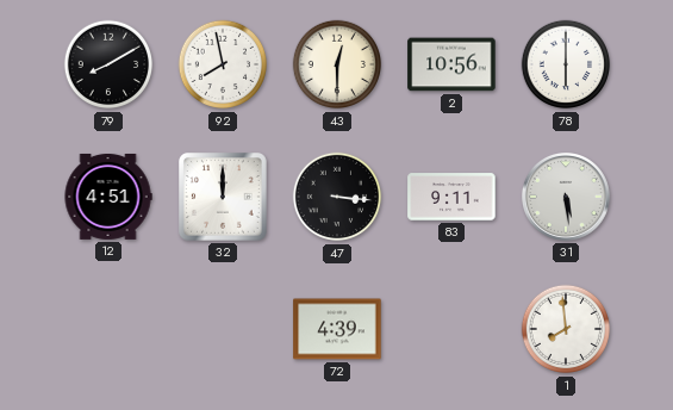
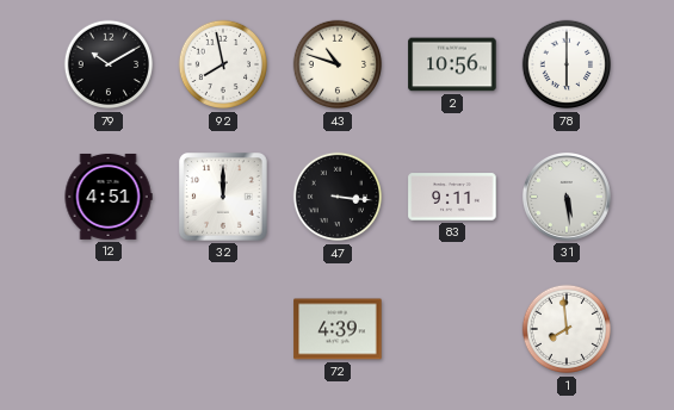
79: 8:10 -> 10:10 (109, 64)
43: 12:30 -> 10:48 (338, 64)
